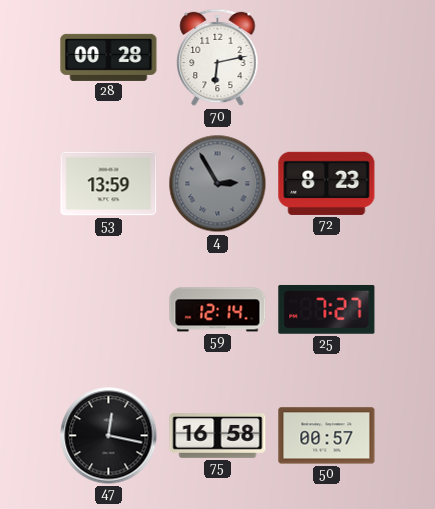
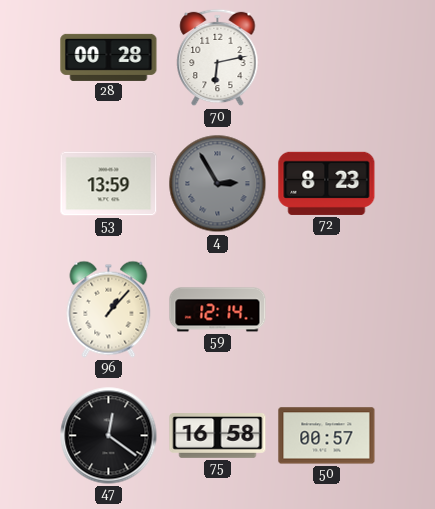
96: none -> 1:07 (109, 309)
25: 7:27 -> none (327, 310)
47: 12:17 -> 12:21 (109, 436)
